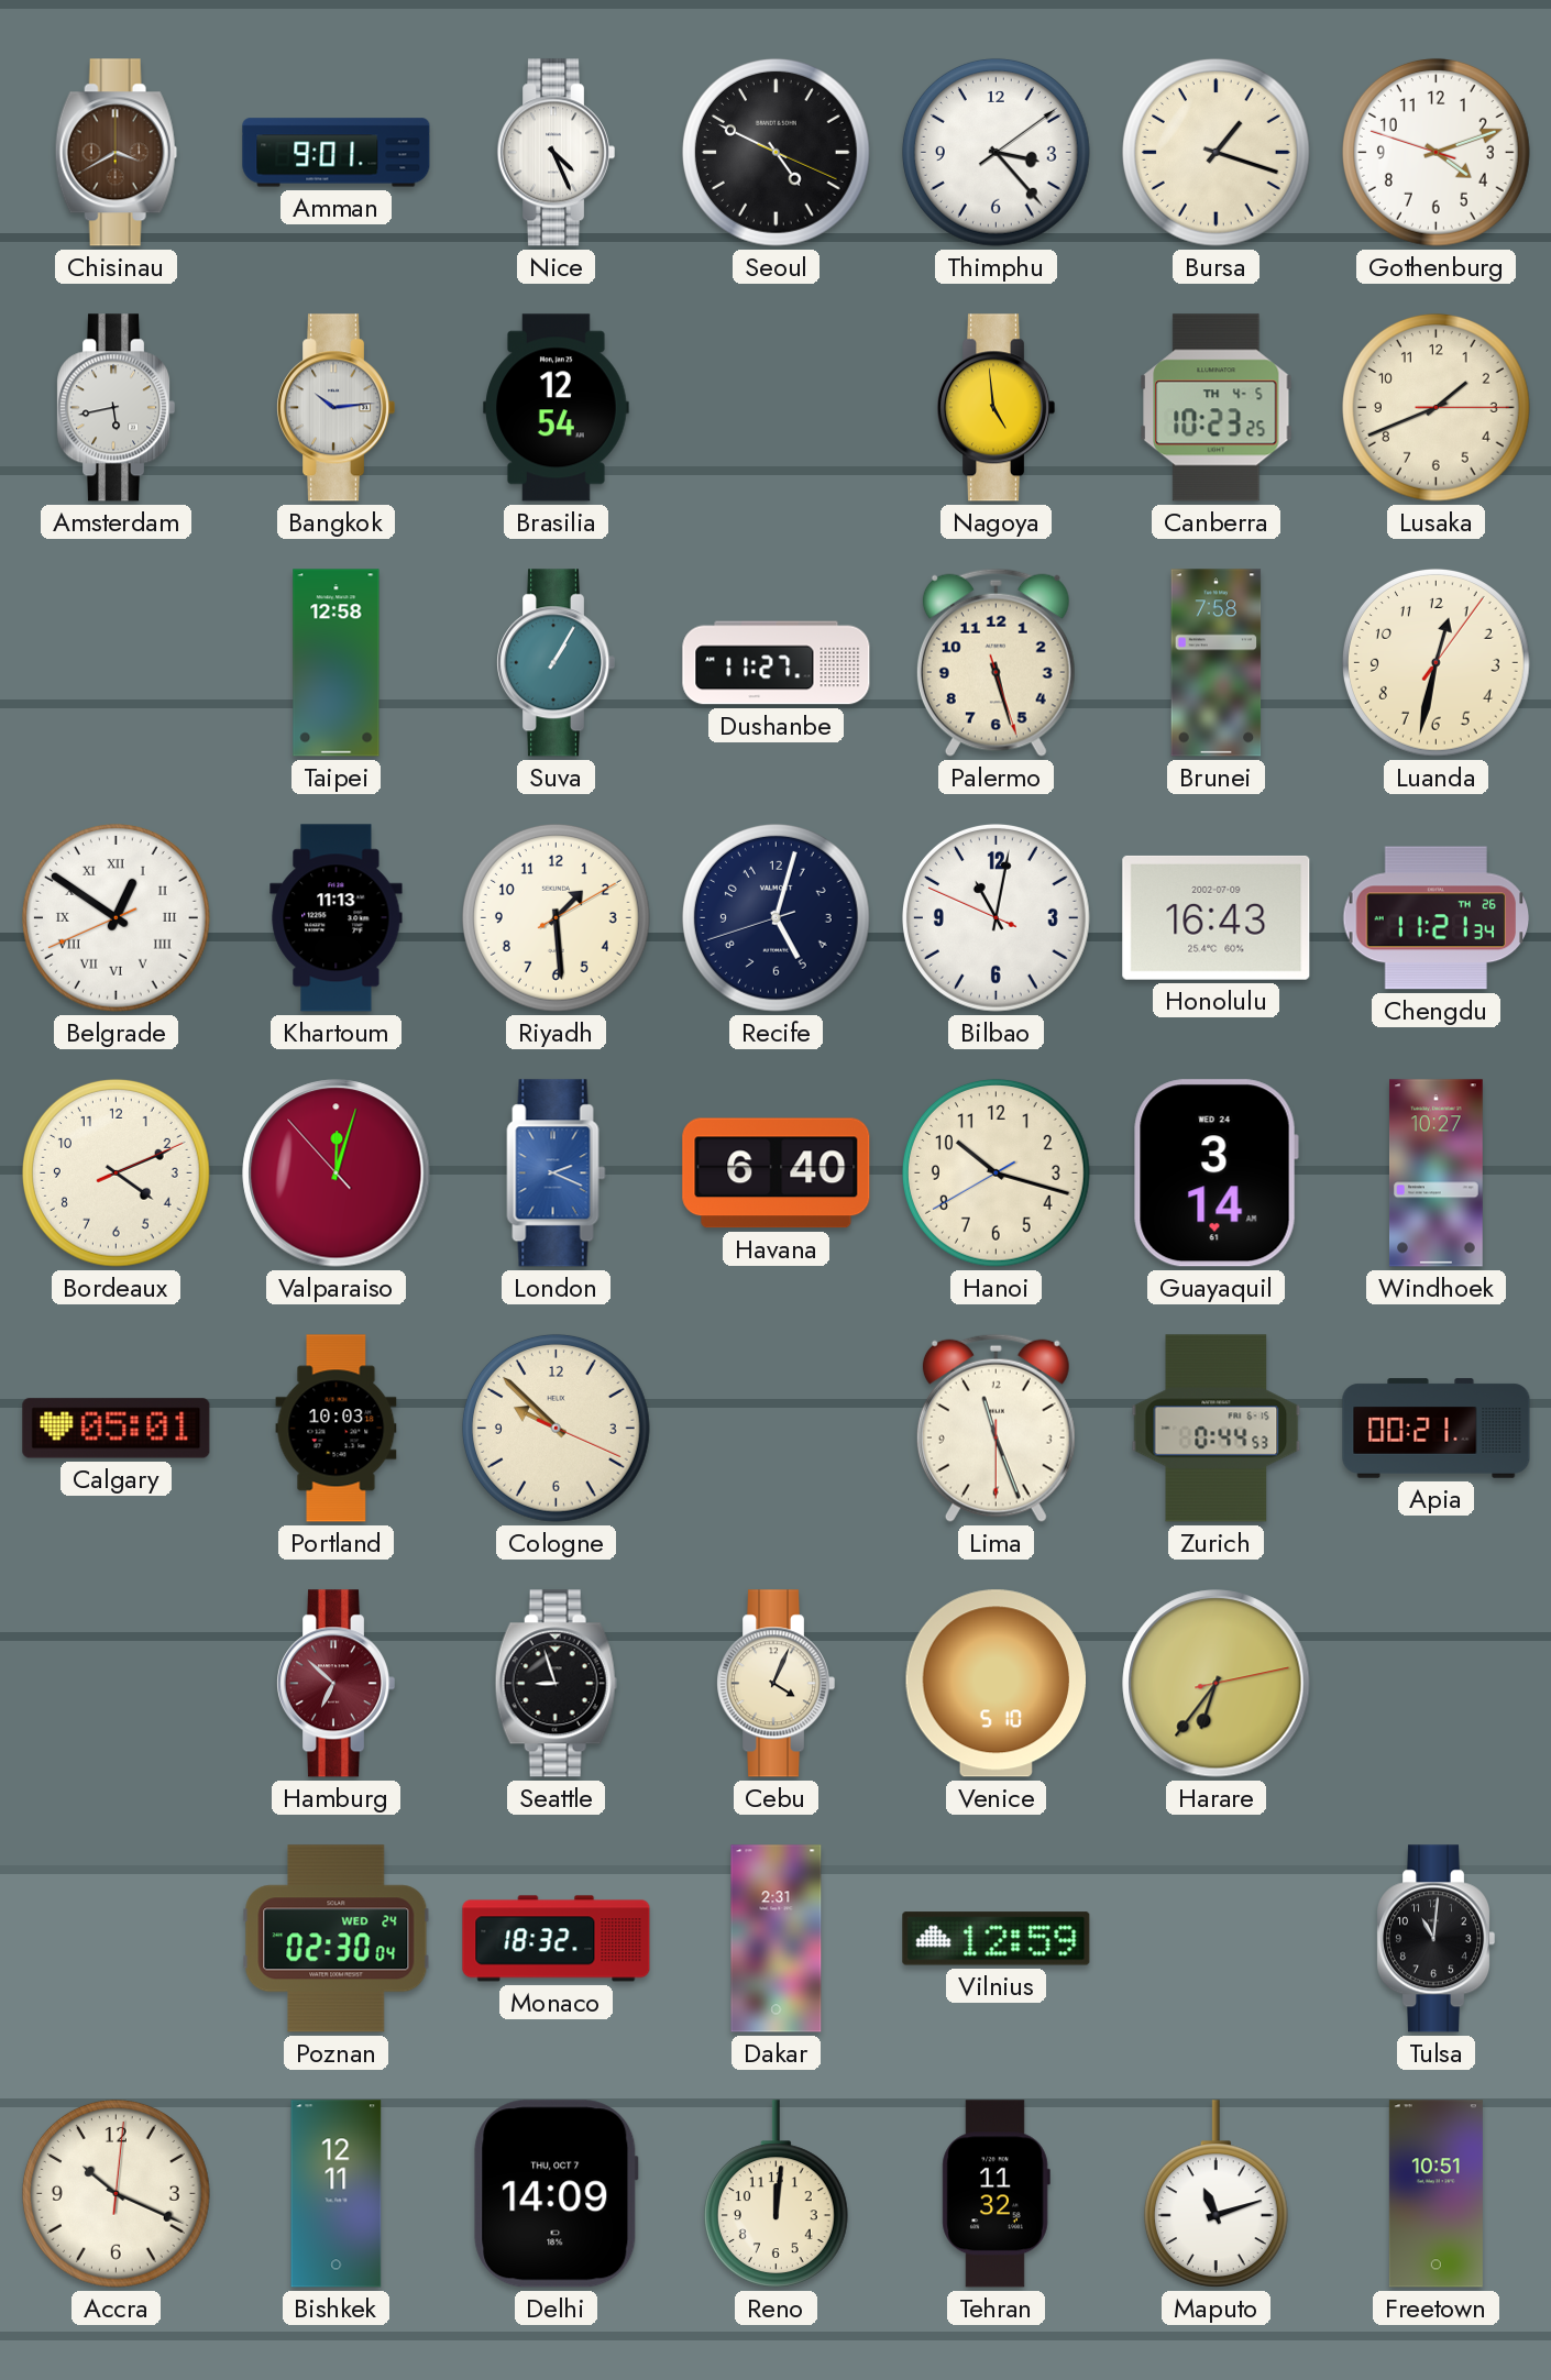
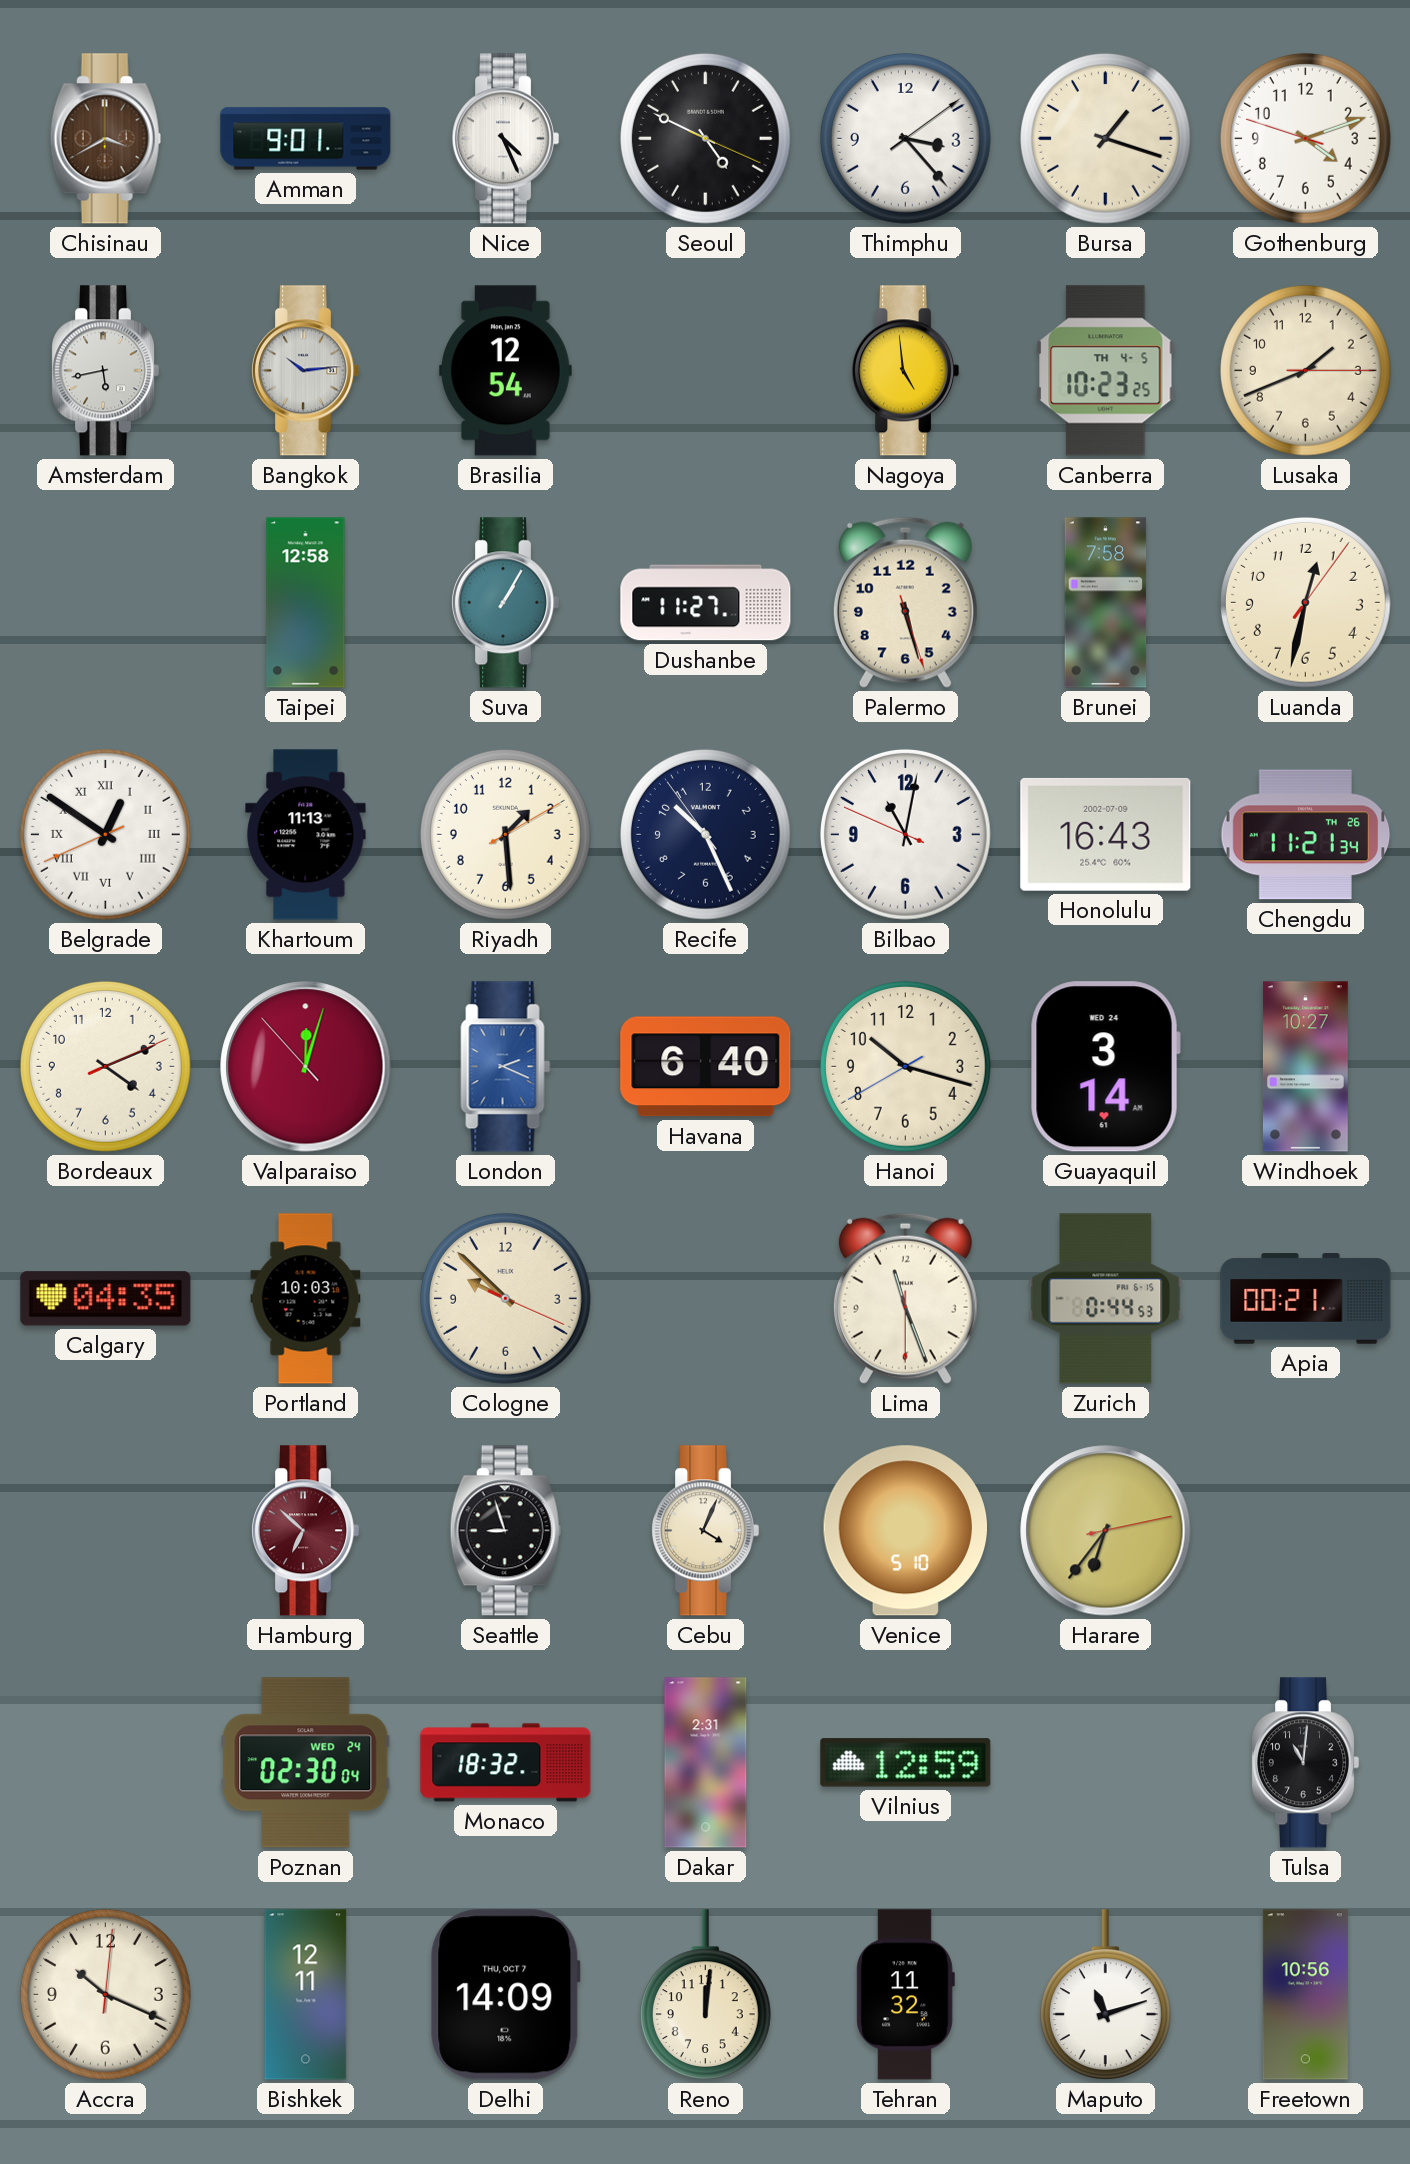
Recife: 5:02 -> 10:25 (706, 835)
Calgary: 05:01 -> 04:35 (106, 1299)
Freetown: 10:51 -> 10:56 (1305, 1995)
